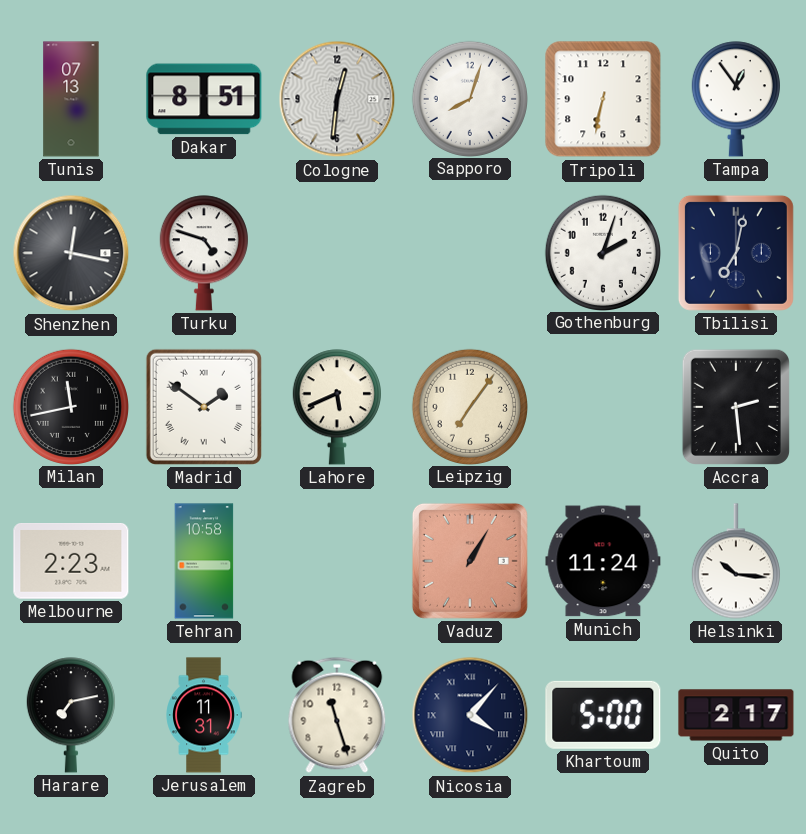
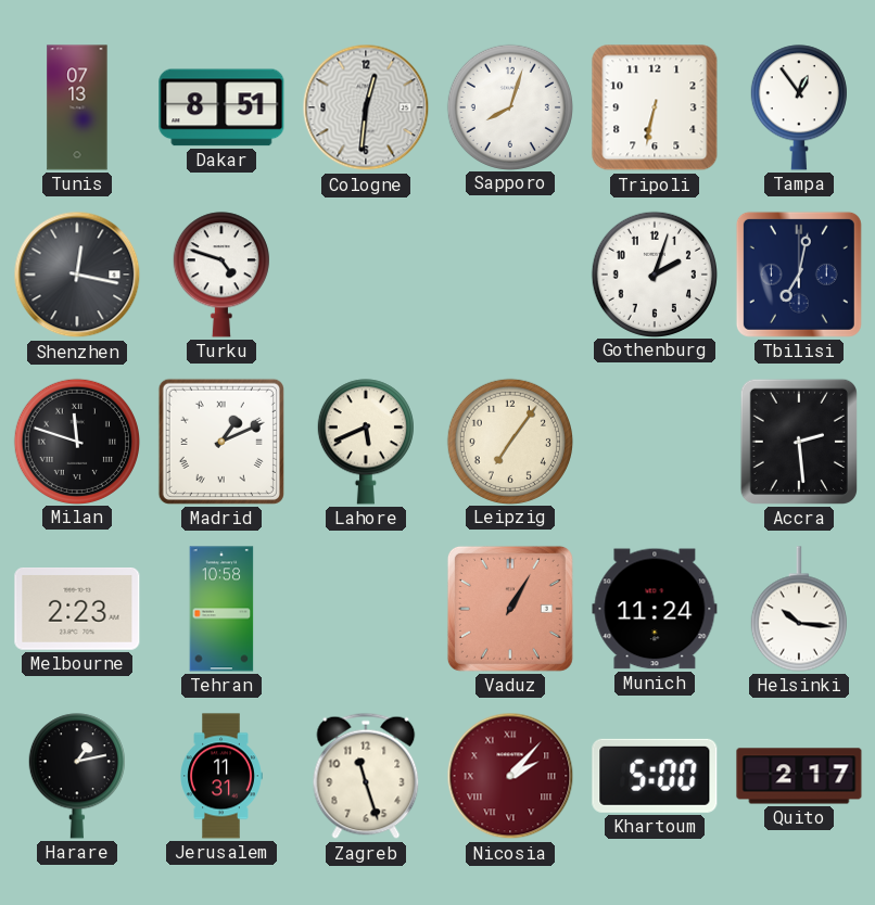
Milan: 11:43 -> 11:48 (76, 441)
Madrid: 1:51 -> 1:11 (221, 442)
Harare: 7:13 -> 1:13 (77, 776)
Nicosia: 4:07 -> 2:07 (510, 776)
Nicosia dial: navy -> burgundy (510, 776)
